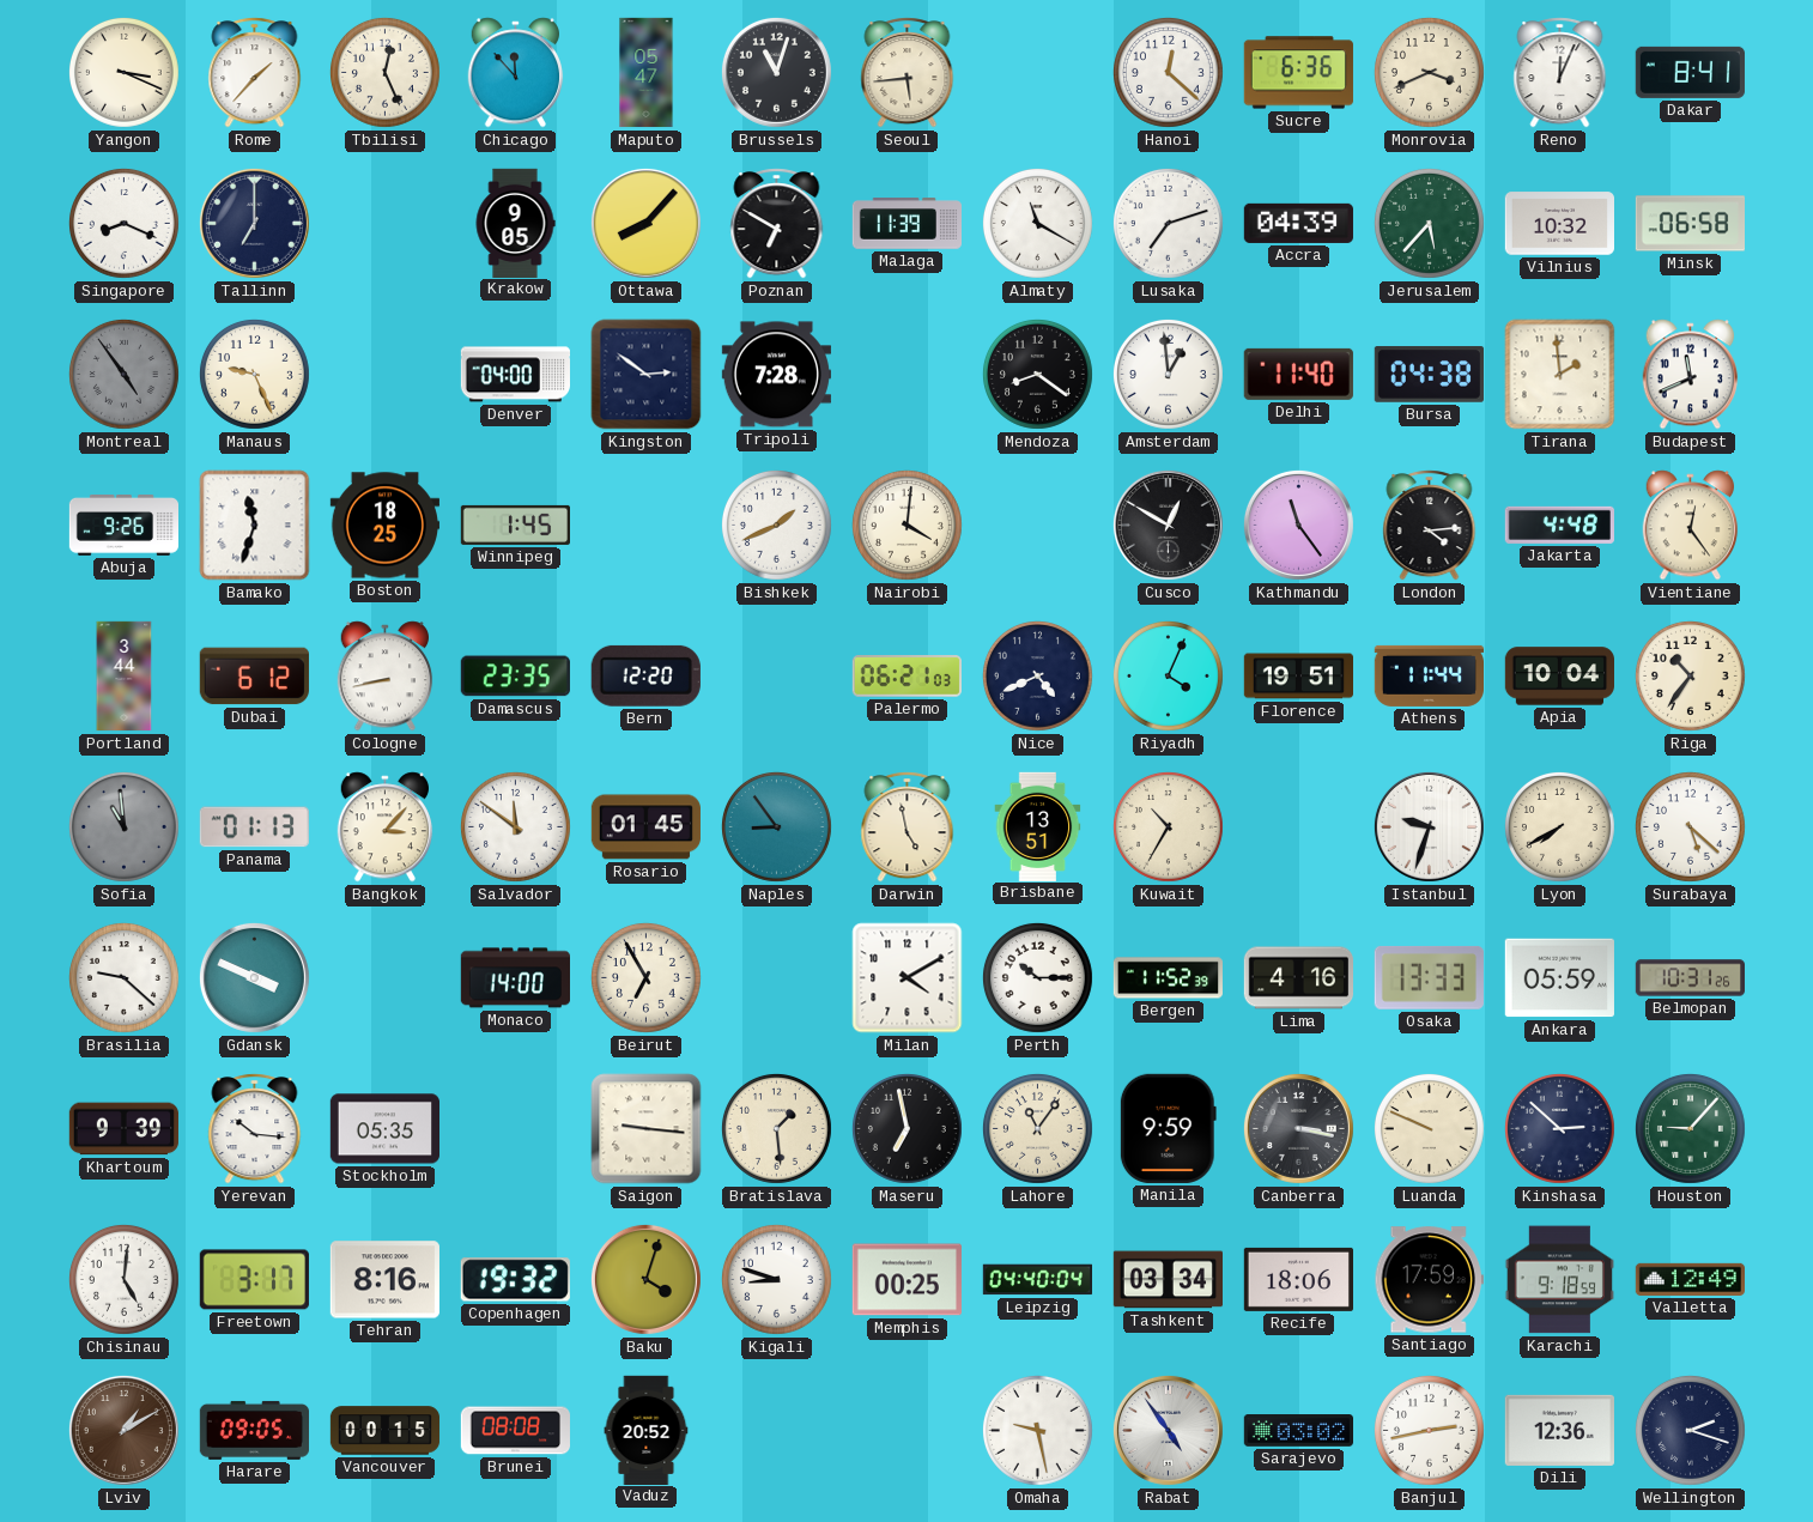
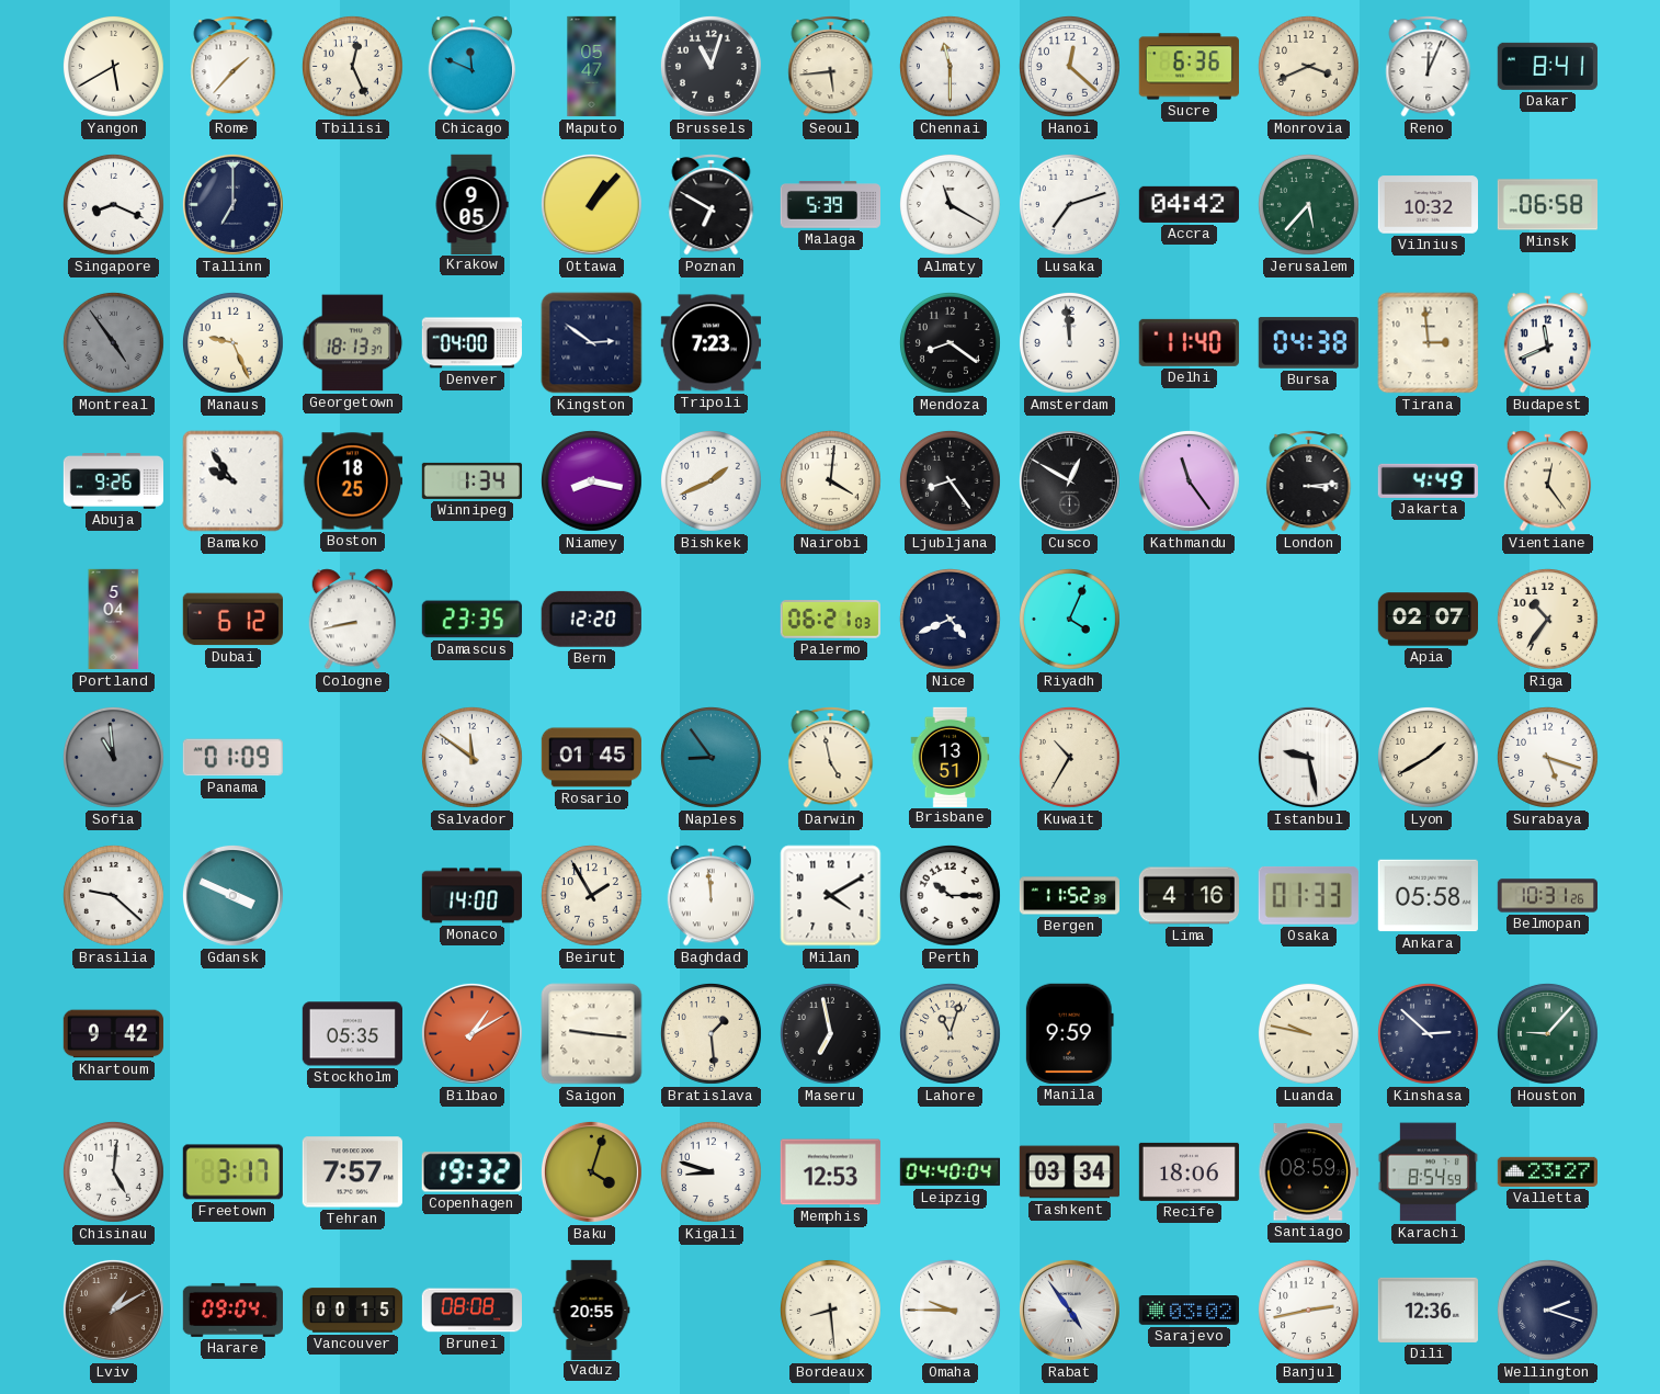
Yangon: 3:19 -> 5:40 (113, 66)
Chicago: 11:53 -> 11:49 (473, 67)
Chennai: none -> 11:30 (950, 66)
Ottawa: 8:07 -> 1:07 (591, 204)
Malaga: 11:39 -> 5:39 (830, 205)
Accra: 04:39 -> 04:42 (1189, 204)
Georgetown: none -> 18:13 (353, 343)
Tripoli: 7:28 -> 7:23 (710, 343)
Amsterdam: 12:59 -> 11:59 (1069, 342)
Tirana: 1:59 -> 2:59 (1429, 343)
Bamako: 11:33 -> 9:54 (234, 481)
Winnipeg: 1:45 -> 1:34 (471, 480)
Niamey: none -> 8:17 (591, 480)
Ljubljana: none -> 8:24 (950, 480)
London: 4:14 -> 3:14 (1309, 481)
Jakarta: 4:48 -> 4:49 (1428, 480)
Portland: 3:44 -> 5:04 (114, 620)
Florence: 19:51 -> none (1298, 677)
Athens: 11:44 -> none (1429, 675)
Apia: 10:04 -> 02:07 (1428, 620)
Panama: 01:13 -> 01:09 (232, 758)
Bangkok: 3:07 -> none (386, 827)
Istanbul: 9:33 -> 9:28 (1308, 757)
Lyon: 7:40 -> 1:40 (1428, 757)
Surabaya: 5:22 -> 5:18 (1547, 757)
Beirut: 6:55 -> 1:55 (591, 895)
Baghdad: none -> 11:59 (712, 896)
Osaka: 13:33 -> 01:33 (1308, 895)
Ankara: 05:59 -> 05:58 (1428, 896)
Khartoum: 9:39 -> 9:42 (113, 1034)
Yerevan: 10:16 -> none (255, 1129)
Bilbao: none -> 1:10 (471, 1033)
Lahore: 11:06 -> 11:03 (950, 1033)
Canberra: 3:17 -> none (1298, 1128)
Luanda: 9:49 -> 9:47 (1308, 1033)
Tehran: 8:16 -> 7:57 (352, 1172)
Memphis: 00:25 -> 12:53 (830, 1172)
Santiago: 17:59 -> 08:59 (1308, 1172)
Karachi: 9:18 -> 8:54 (1428, 1172)
Valletta: 12:49 -> 23:27 (1547, 1171)
Harare: 09:05 -> 09:04 (232, 1310)
Vaduz: 20:52 -> 20:55 (592, 1310)
Bordeaux: none -> 8:29 (830, 1310)
Omaha: 9:28 -> 9:45 (950, 1310)
